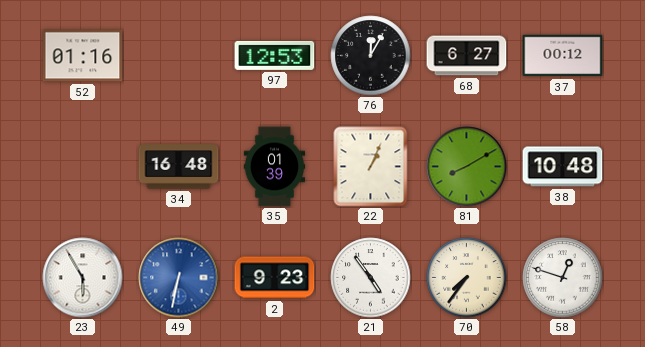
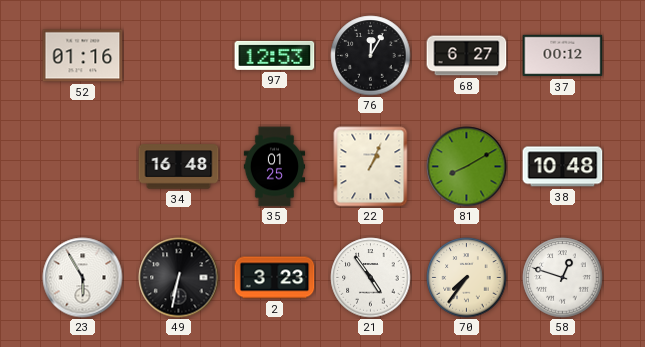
35: 01:39 -> 01:25 (275, 167)
49 dial: blue -> black (179, 278)
2: 9:23 -> 3:23 (275, 278)
